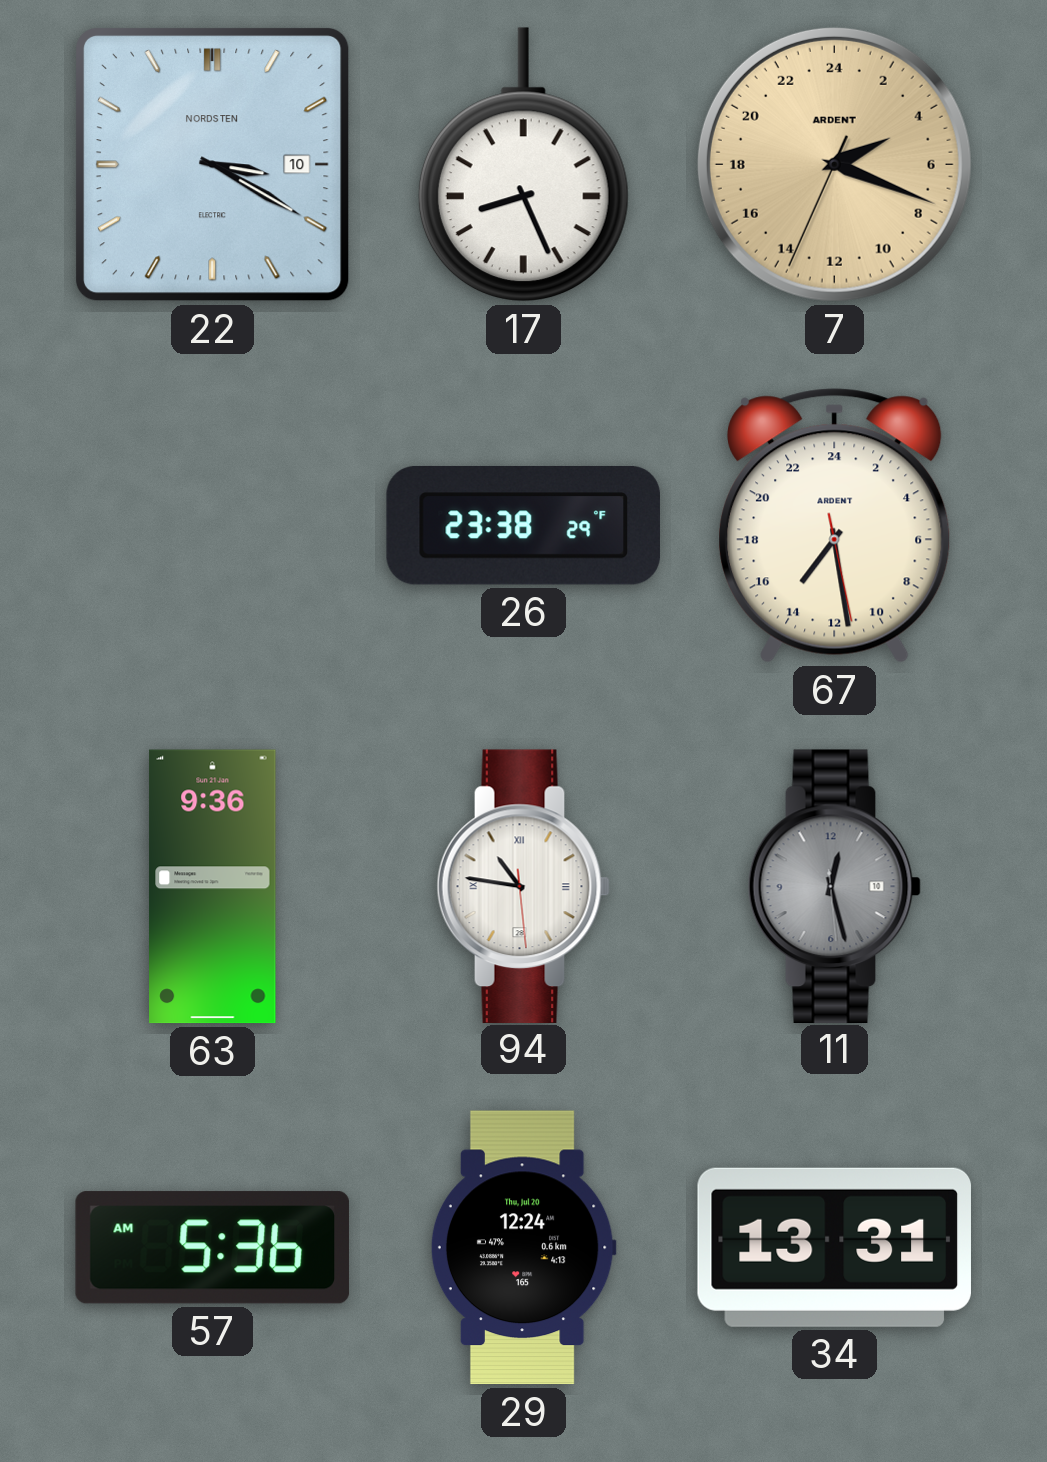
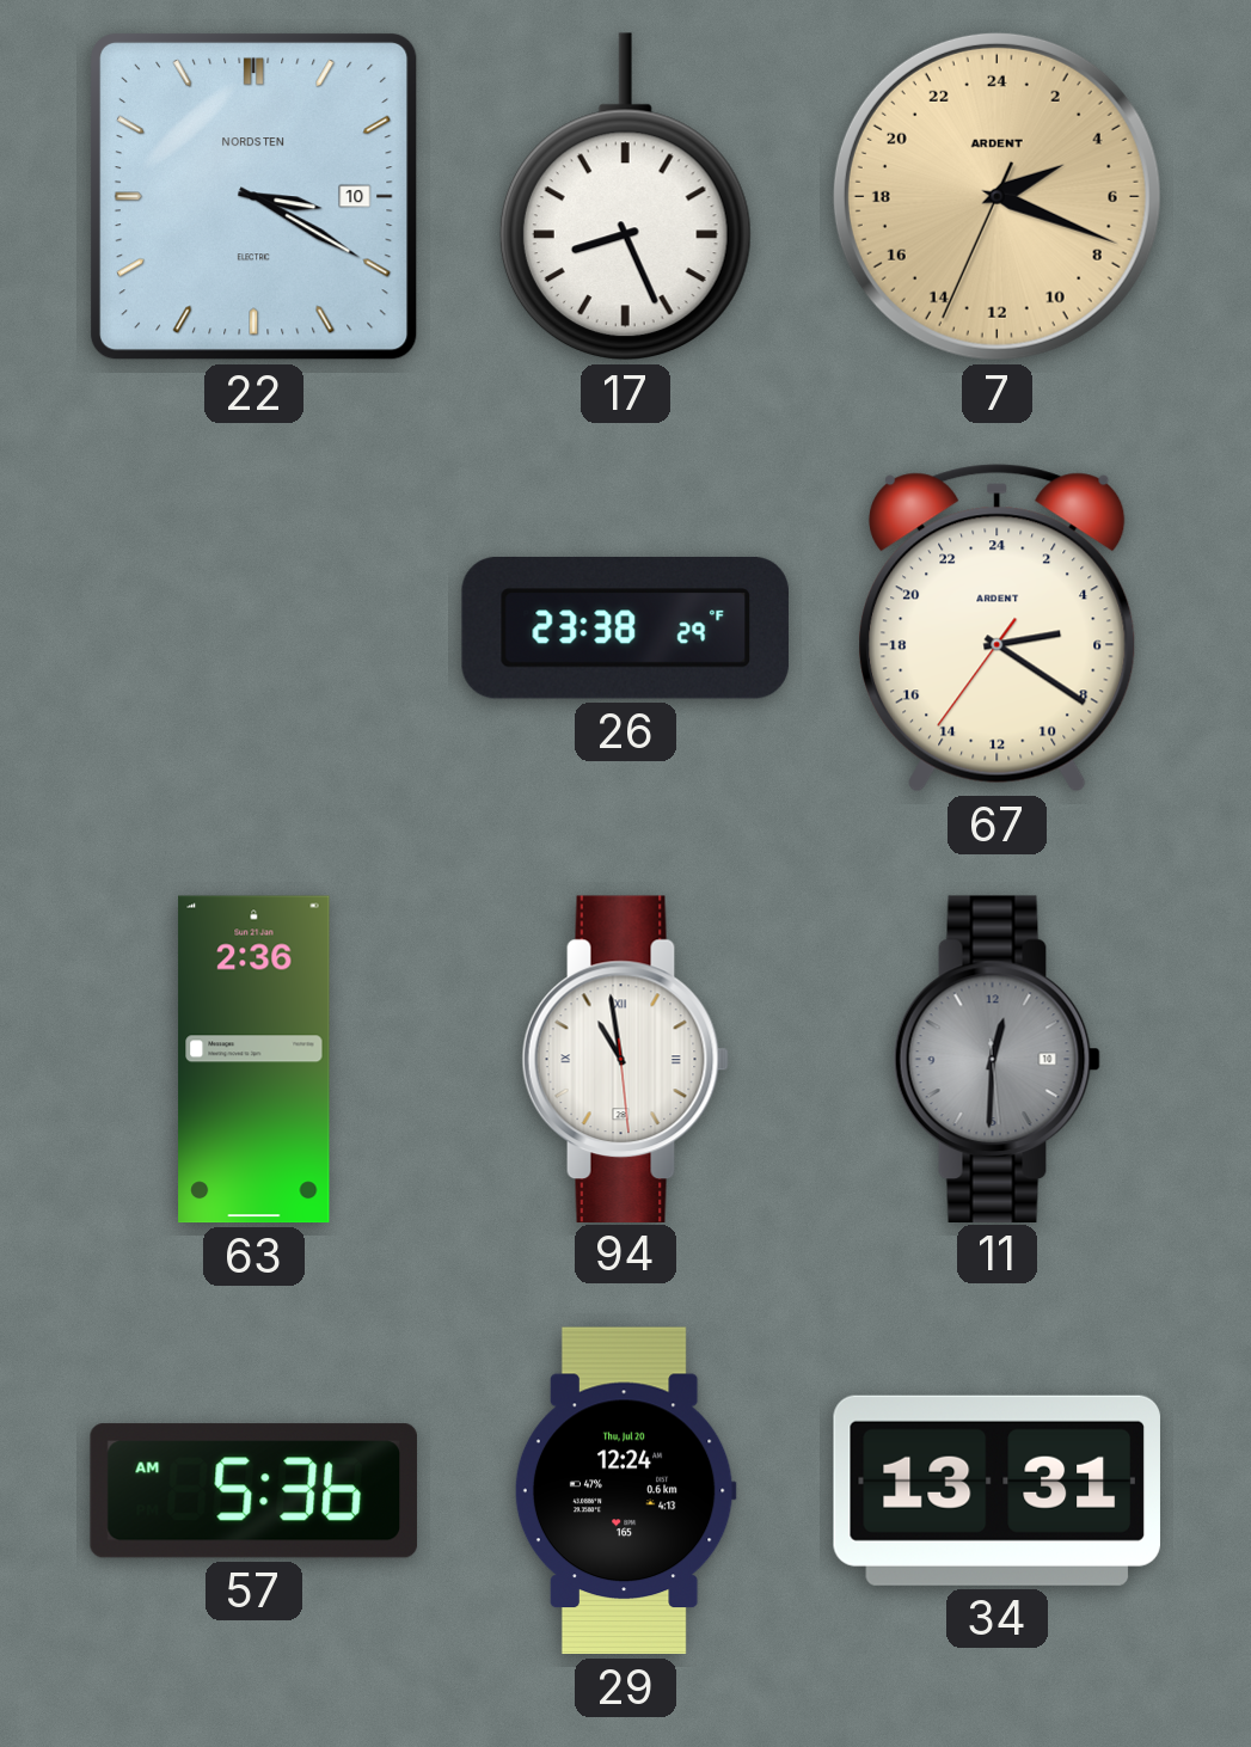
67: 14:28 -> 5:20 (998, 629)
63: 9:36 -> 2:36 (255, 1060)
94: 10:46 -> 10:58 (625, 1059)
11: 12:27 -> 12:30 (996, 1059)
